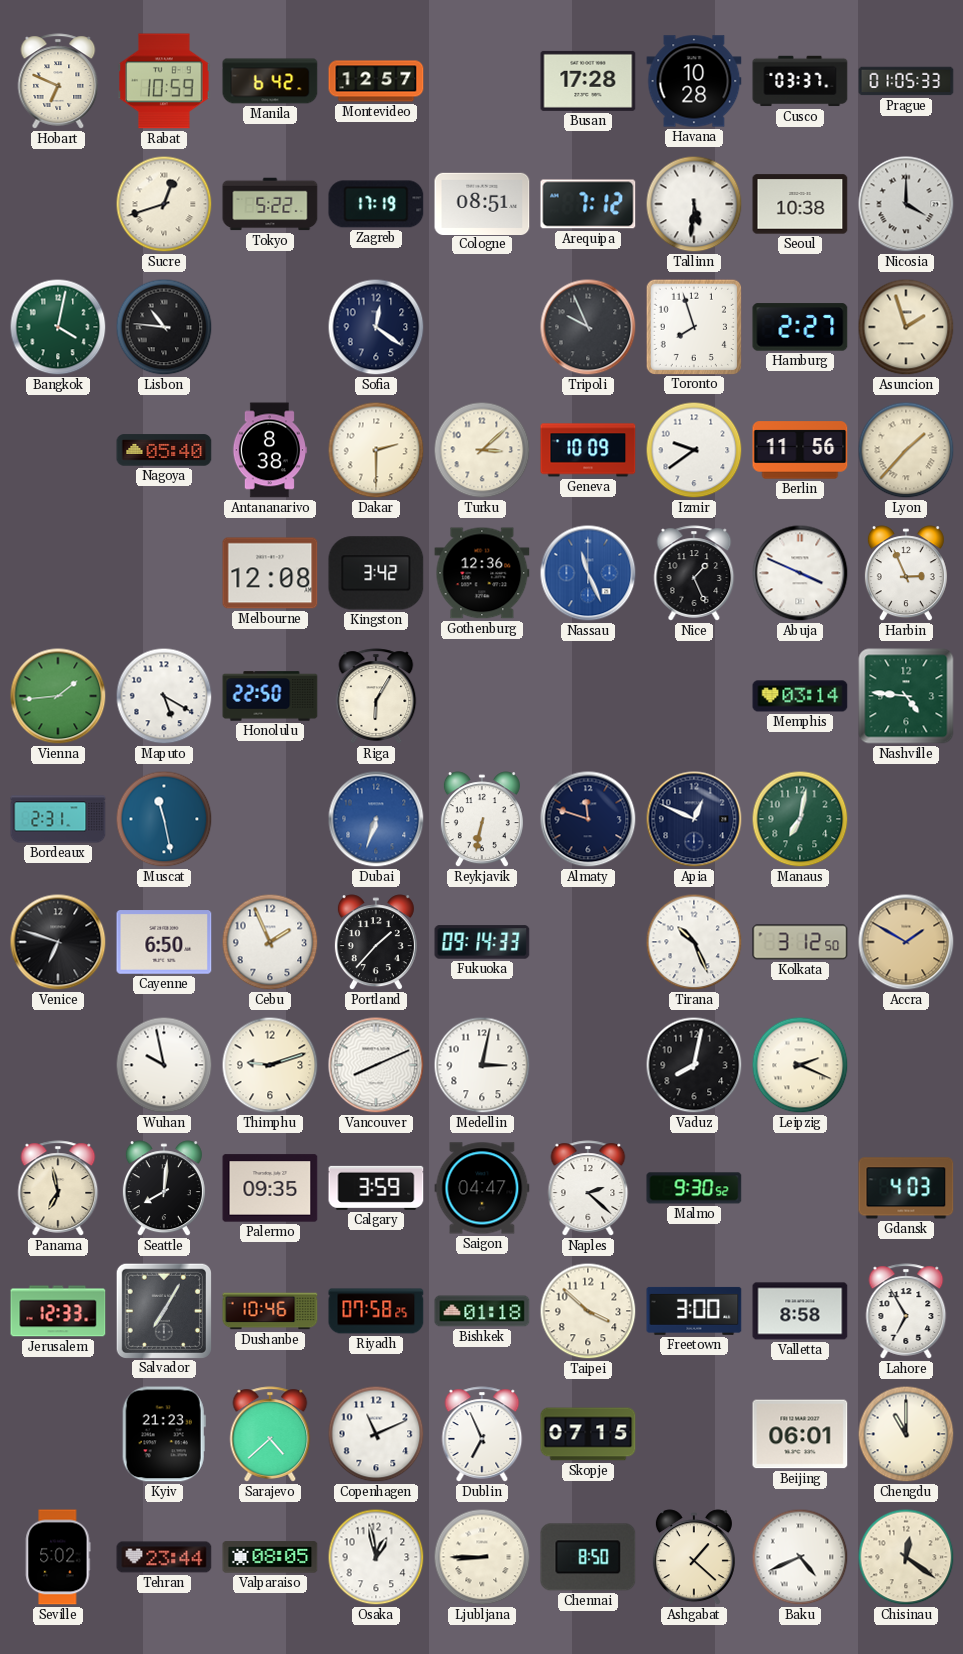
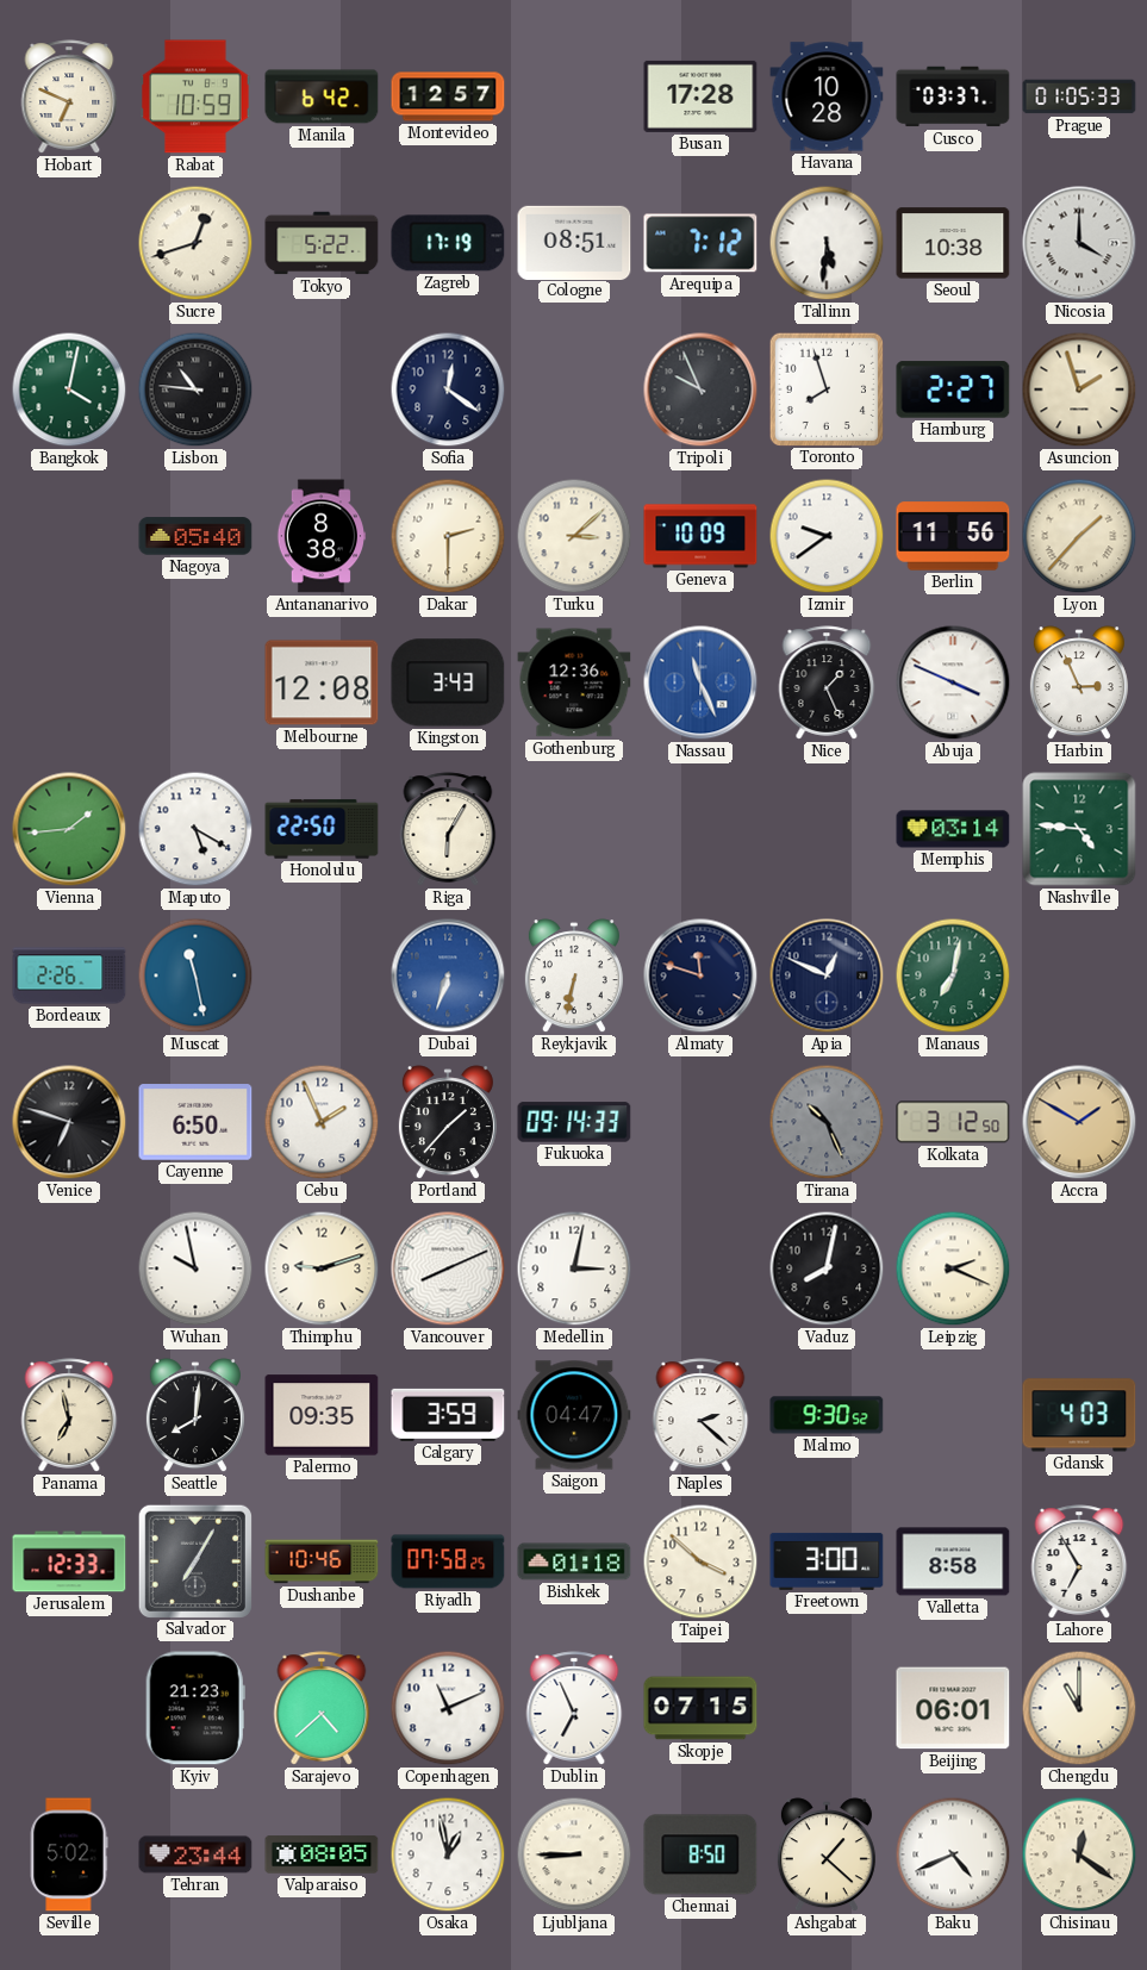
Kingston: 3:42 -> 3:43 (448, 682)
Bordeaux: 2:31 -> 2:26 (69, 975)
Tirana dial: white -> grey (827, 1122)
